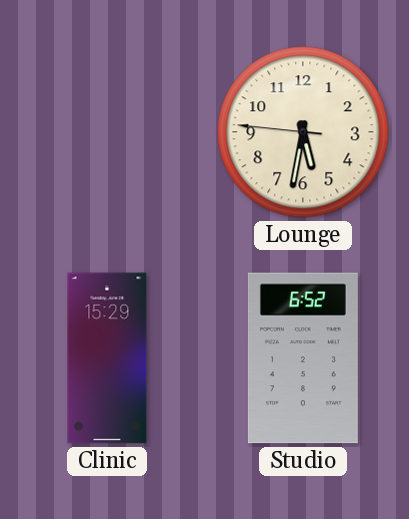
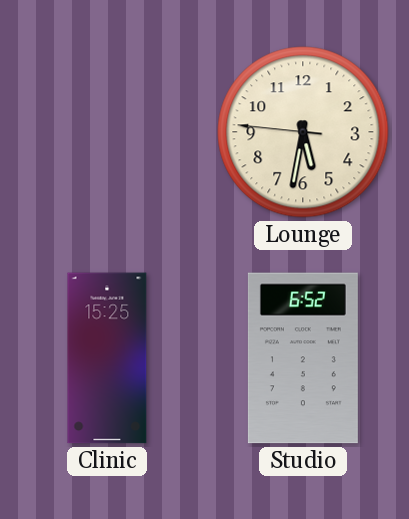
Clinic: 15:29 -> 15:25 (107, 358)
